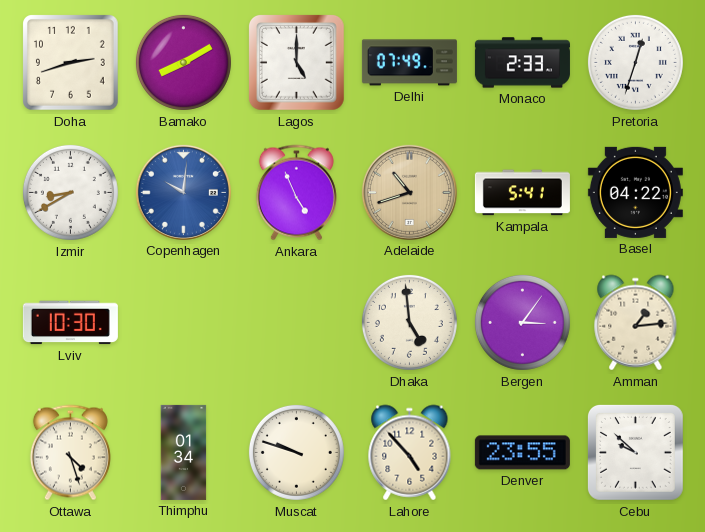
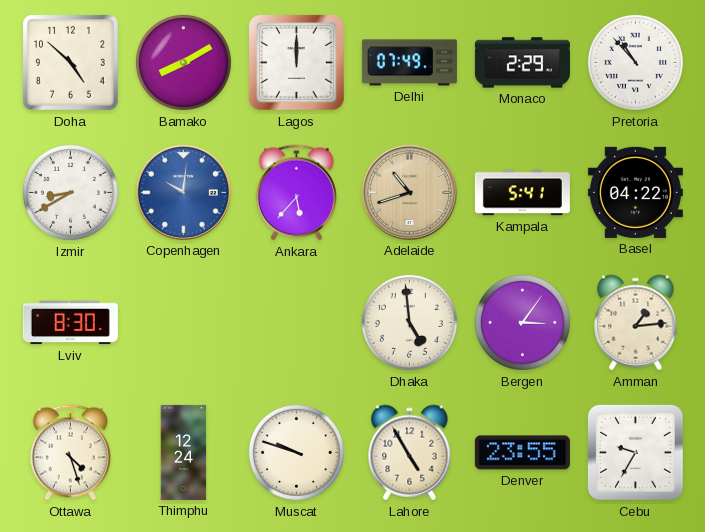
Doha: 2:42 -> 4:52 (71, 63)
Lagos: 5:00 -> 12:00 (297, 63)
Monaco: 2:33 -> 2:29 (522, 63)
Pretoria: 12:33 -> 10:53 (635, 62)
Ankara: 4:56 -> 5:37 (296, 193)
Lviv: 10:30 -> 8:30 (70, 323)
Thimphu: 01:34 -> 12:24 (184, 452)
Lahore: 4:53 -> 4:55 (410, 453)
Cebu: 9:52 -> 9:35 (636, 453)
